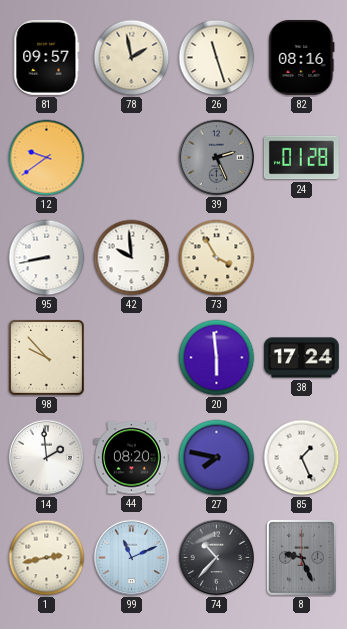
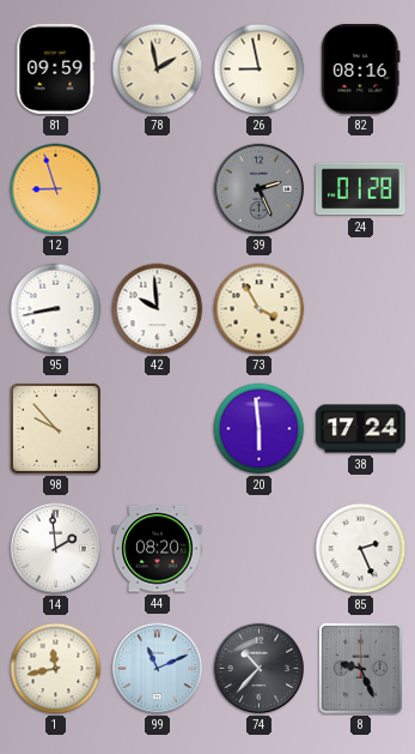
81: 09:57 -> 09:59 (56, 68)
26: 11:27 -> 8:58 (260, 70)
12: 9:39 -> 8:57 (56, 189)
27: 7:47 -> none (217, 458)
85: 1:26 -> 2:26 (361, 549)
1: 2:43 -> 11:43 (56, 669)
